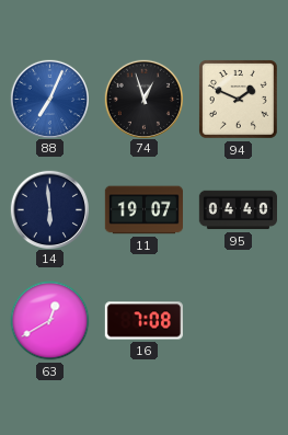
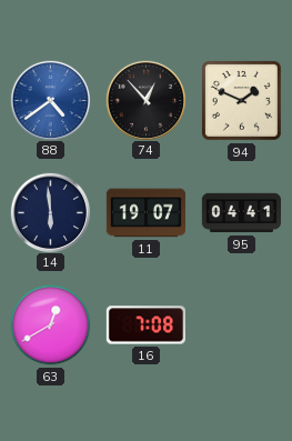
88: 7:04 -> 4:39 (50, 100)
74: 12:57 -> 12:53 (145, 100)
95: 04:40 -> 04:41 (241, 213)
